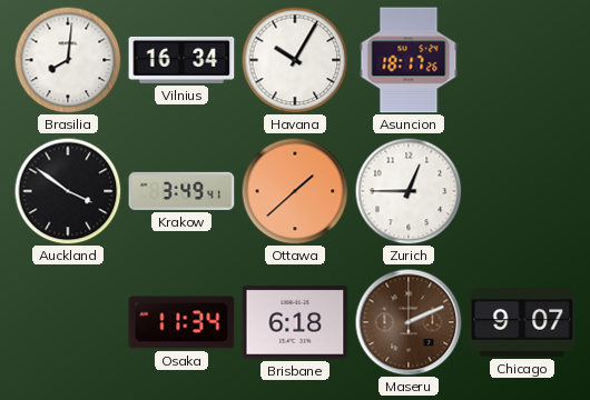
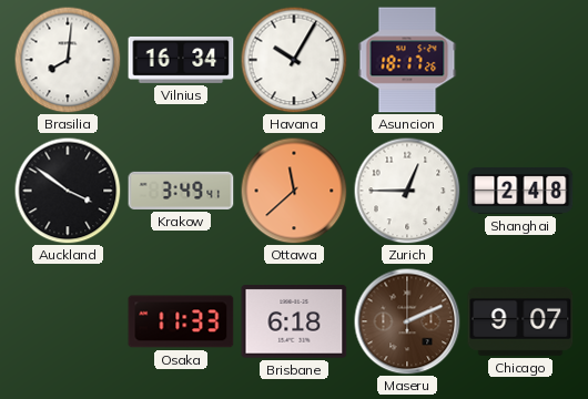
Ottawa: 1:38 -> 11:38 (294, 191)
Shanghai: none -> 2:48 (520, 191)
Osaka: 11:34 -> 11:33 (181, 321)
